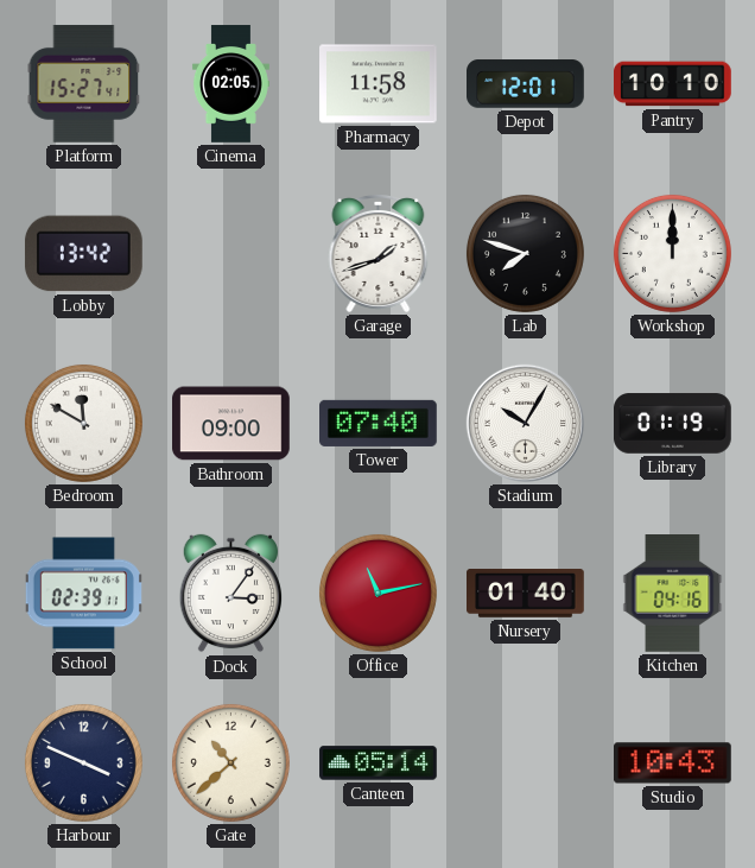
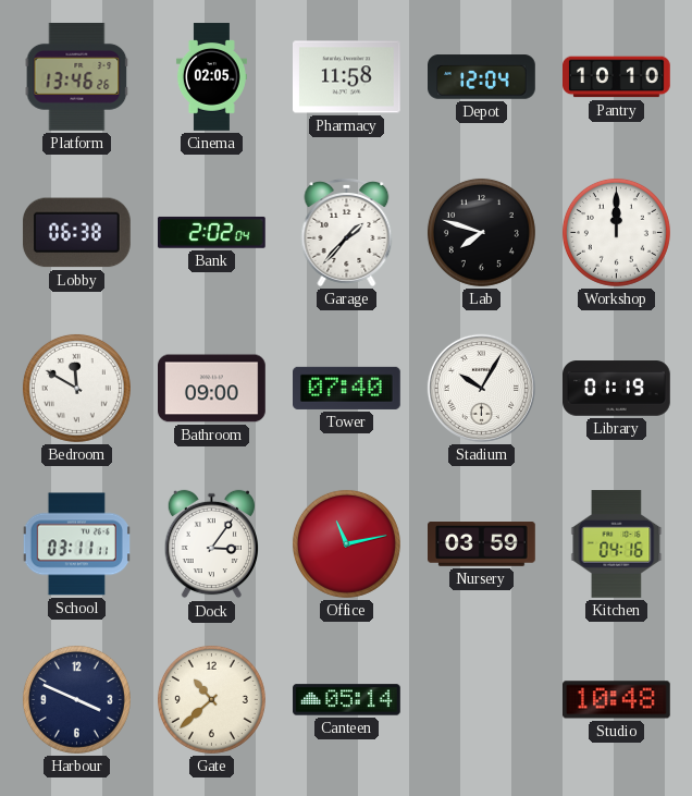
Platform: 15:27 -> 13:46 (77, 76)
Depot: 12:01 -> 12:04 (482, 77)
Lobby: 13:42 -> 06:38 (76, 233)
Bank: none -> 2:02 (211, 233)
Garage: 1:42 -> 1:37 (347, 233)
School: 02:39 -> 03:11 (76, 544)
Nursery: 01:40 -> 03:59 (482, 544)
Studio: 10:43 -> 10:48 (617, 700)
